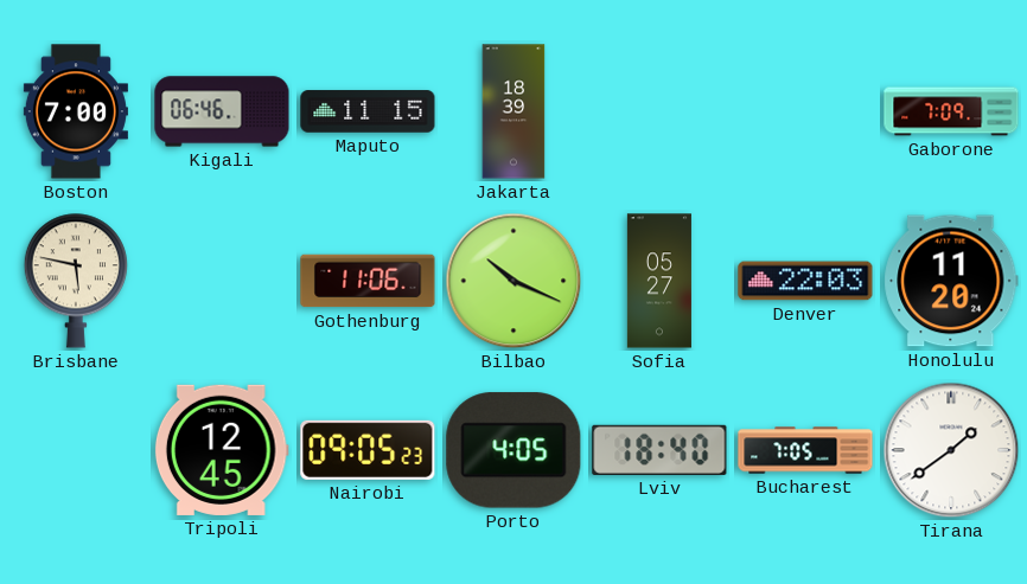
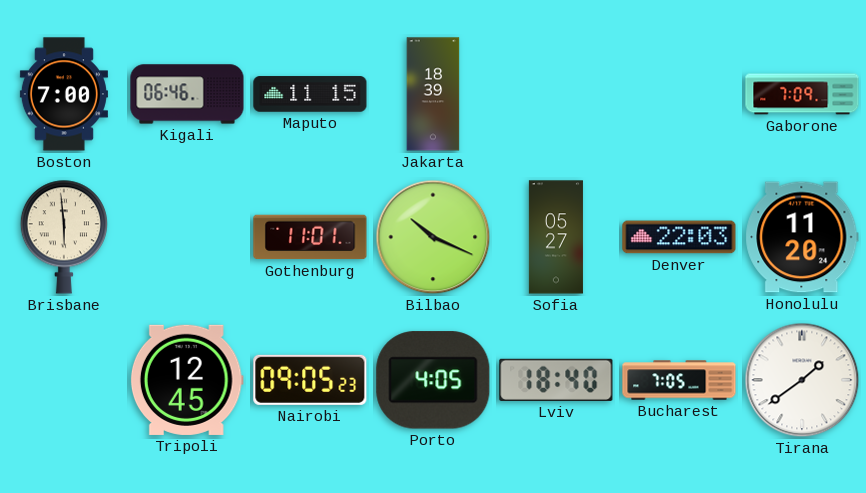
Brisbane: 5:47 -> 5:59 (64, 237)
Gothenburg: 11:06 -> 11:01 (310, 237)
